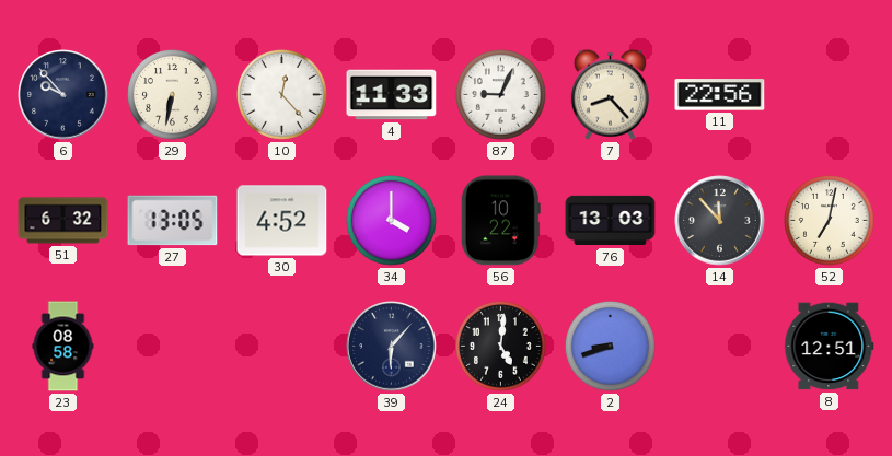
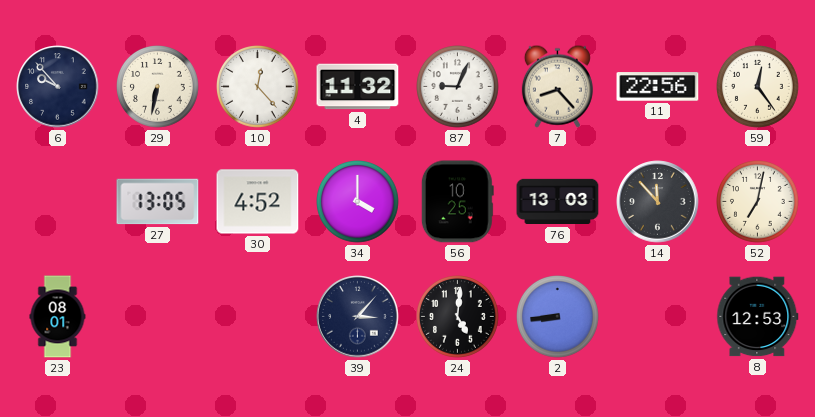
4: 11:33 -> 11:32 (358, 87)
59: none -> 12:24 (758, 87)
51: 6:32 -> none (63, 221)
56: 10:22 -> 10:25 (457, 202)
23: 08:58 -> 08:01 (58, 317)
39: 6:07 -> 3:07 (358, 317)
2: 8:42 -> 8:44 (558, 317)
8: 12:51 -> 12:53 (758, 317)
